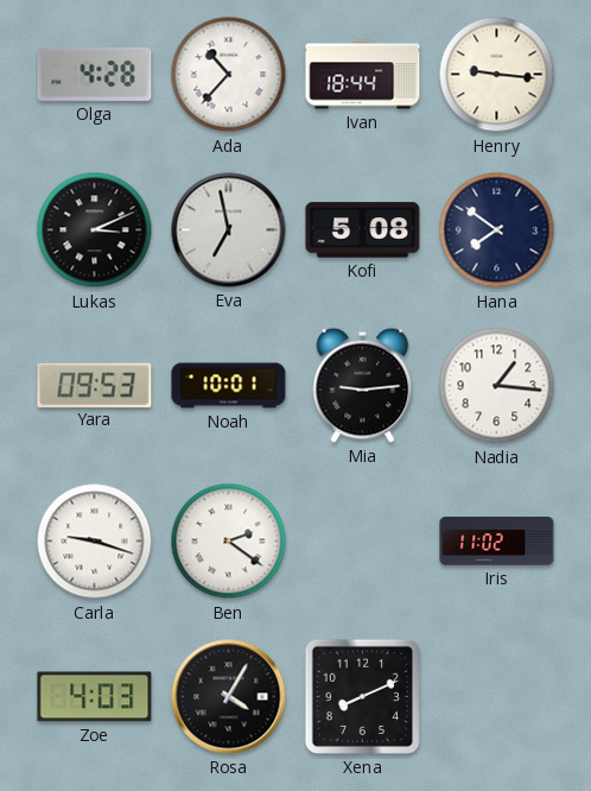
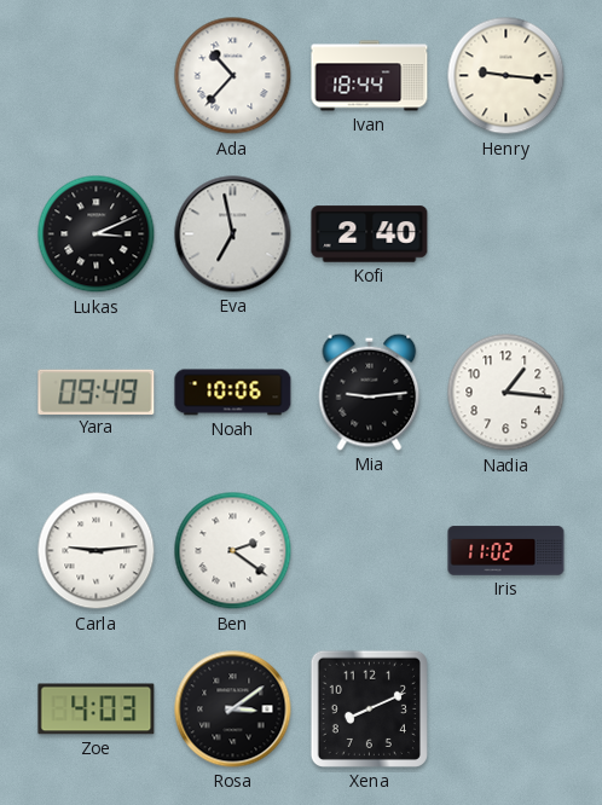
Olga: 4:28 -> none (95, 74)
Kofi: 5:08 -> 2:40 (370, 234)
Hana: 7:51 -> none (497, 230)
Yara: 09:53 -> 09:49 (97, 392)
Noah: 10:01 -> 10:06 (233, 393)
Carla: 9:18 -> 9:14 (97, 551)
Rosa: 4:05 -> 3:09 (233, 710)
